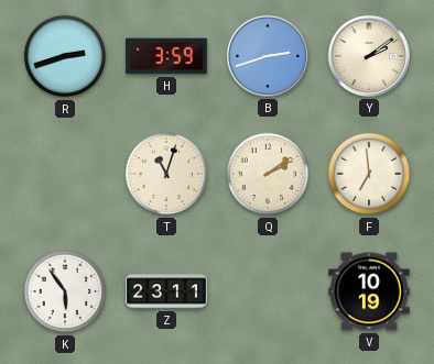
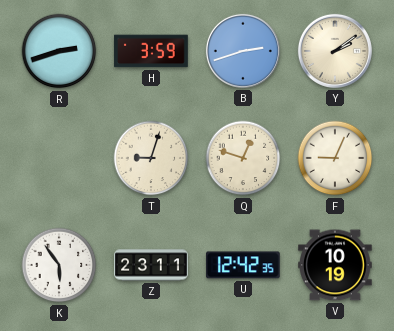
T: 11:03 -> 9:03 (151, 158)
Q: 2:09 -> 12:48 (243, 158)
F: 6:59 -> 9:04 (335, 158)
U: none -> 12:42 (244, 265)
